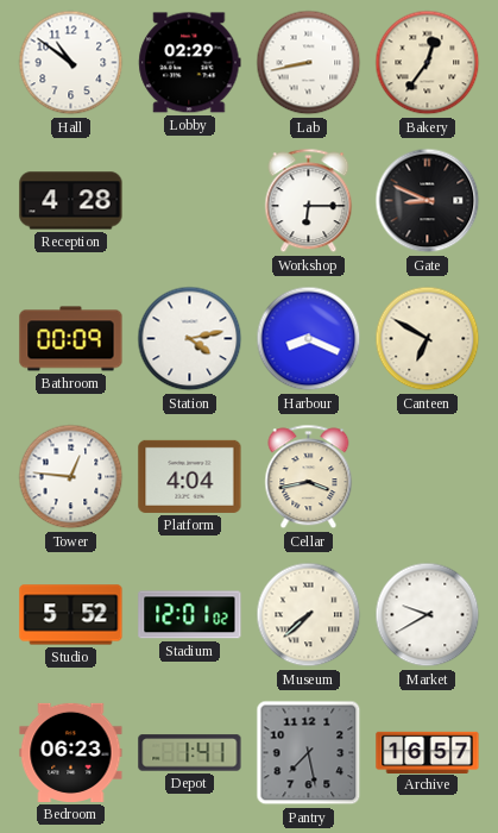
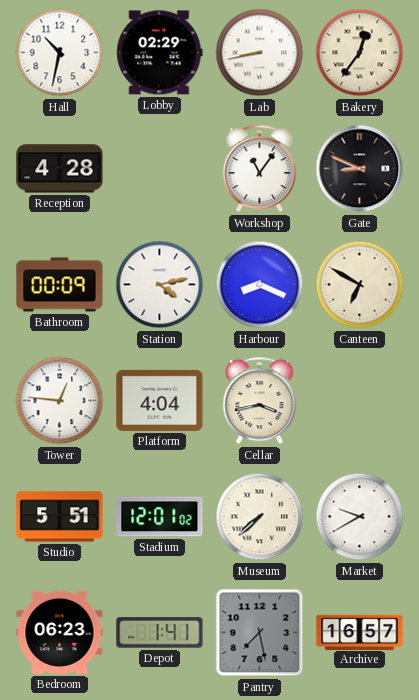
Hall: 10:51 -> 10:32 (60, 53)
Workshop: 6:15 -> 11:06 (260, 169)
Studio: 5:52 -> 5:51 (60, 517)
